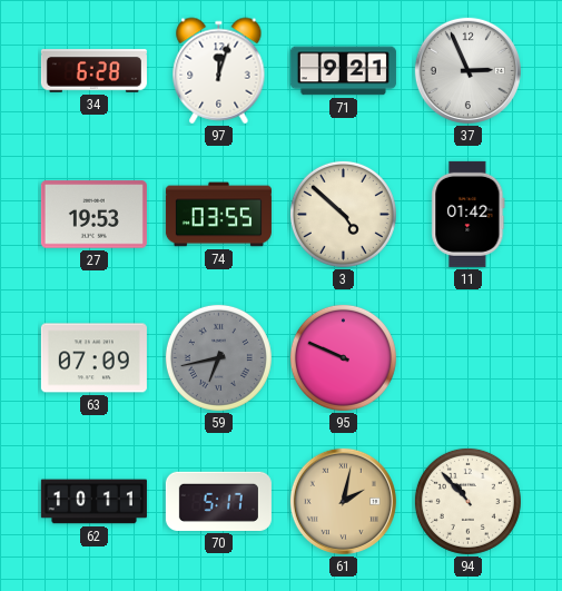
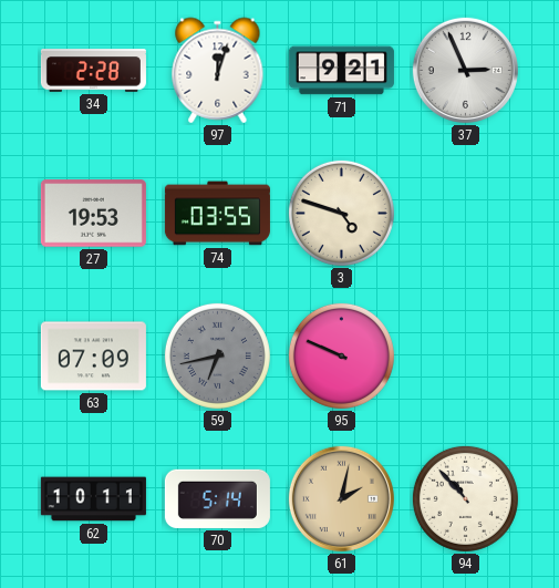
34: 6:28 -> 2:28 (93, 71)
3: 4:52 -> 4:48 (341, 213)
11: 01:42 -> none (469, 214)
70: 5:17 -> 5:14 (217, 498)
